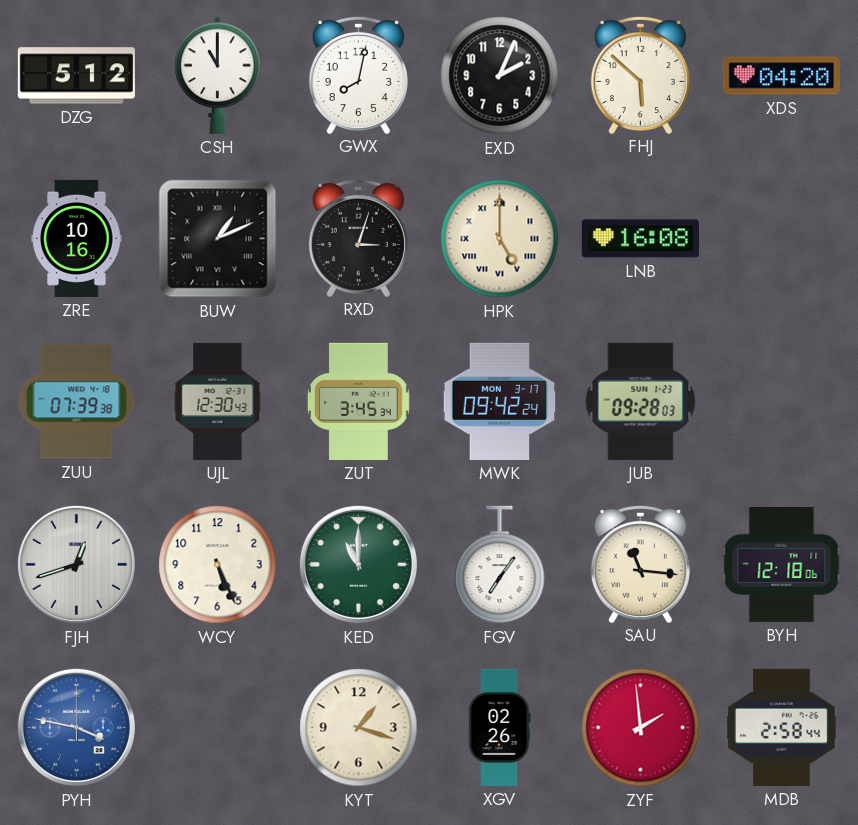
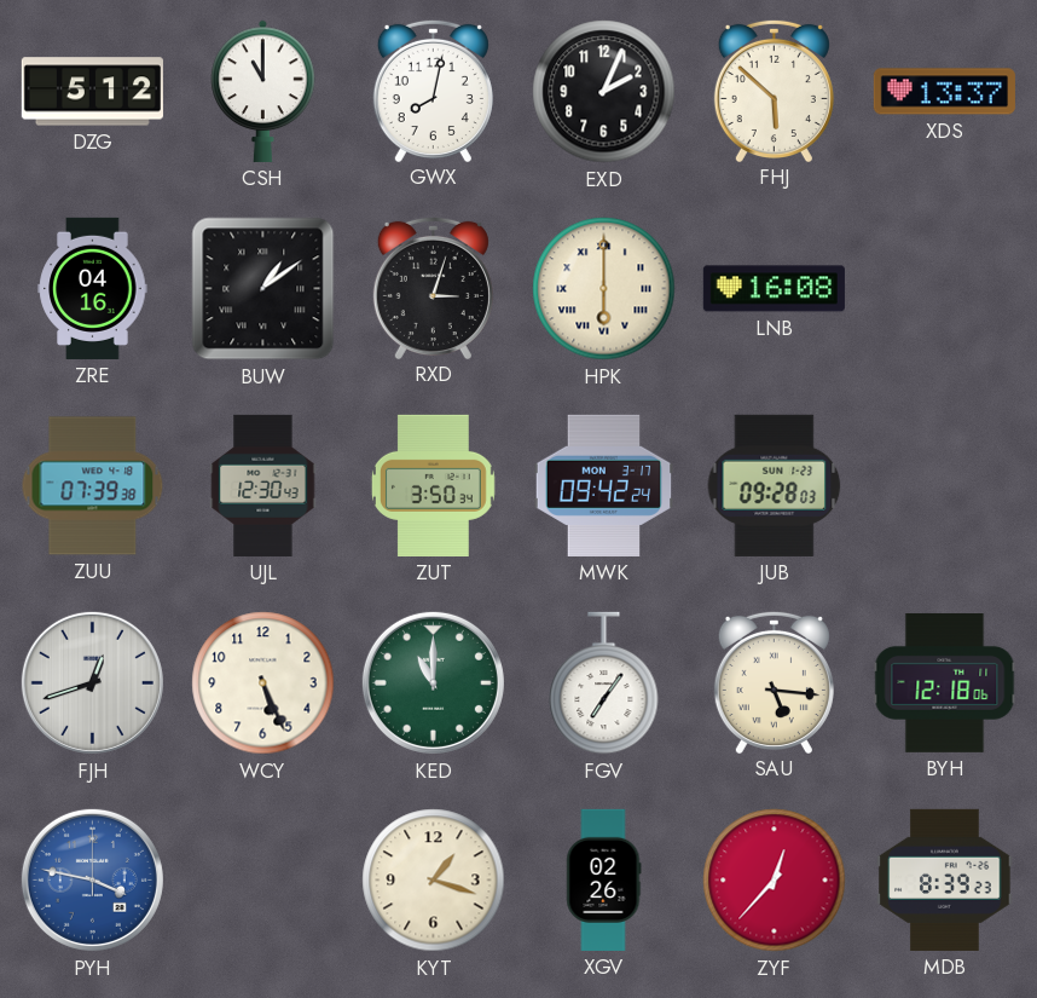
XDS: 04:20 -> 13:37 (944, 92)
ZRE: 10:16 -> 04:16 (93, 288)
BUW: 1:11 -> 1:09 (263, 289)
HPK: 5:00 -> 6:00 (604, 289)
ZUT: 3:45 -> 3:50 (433, 485)
SAU: 11:16 -> 5:16 (774, 681)
ZYF: 1:59 -> 12:37 (775, 881)
MDB: 2:58 -> 8:39 (945, 879)
